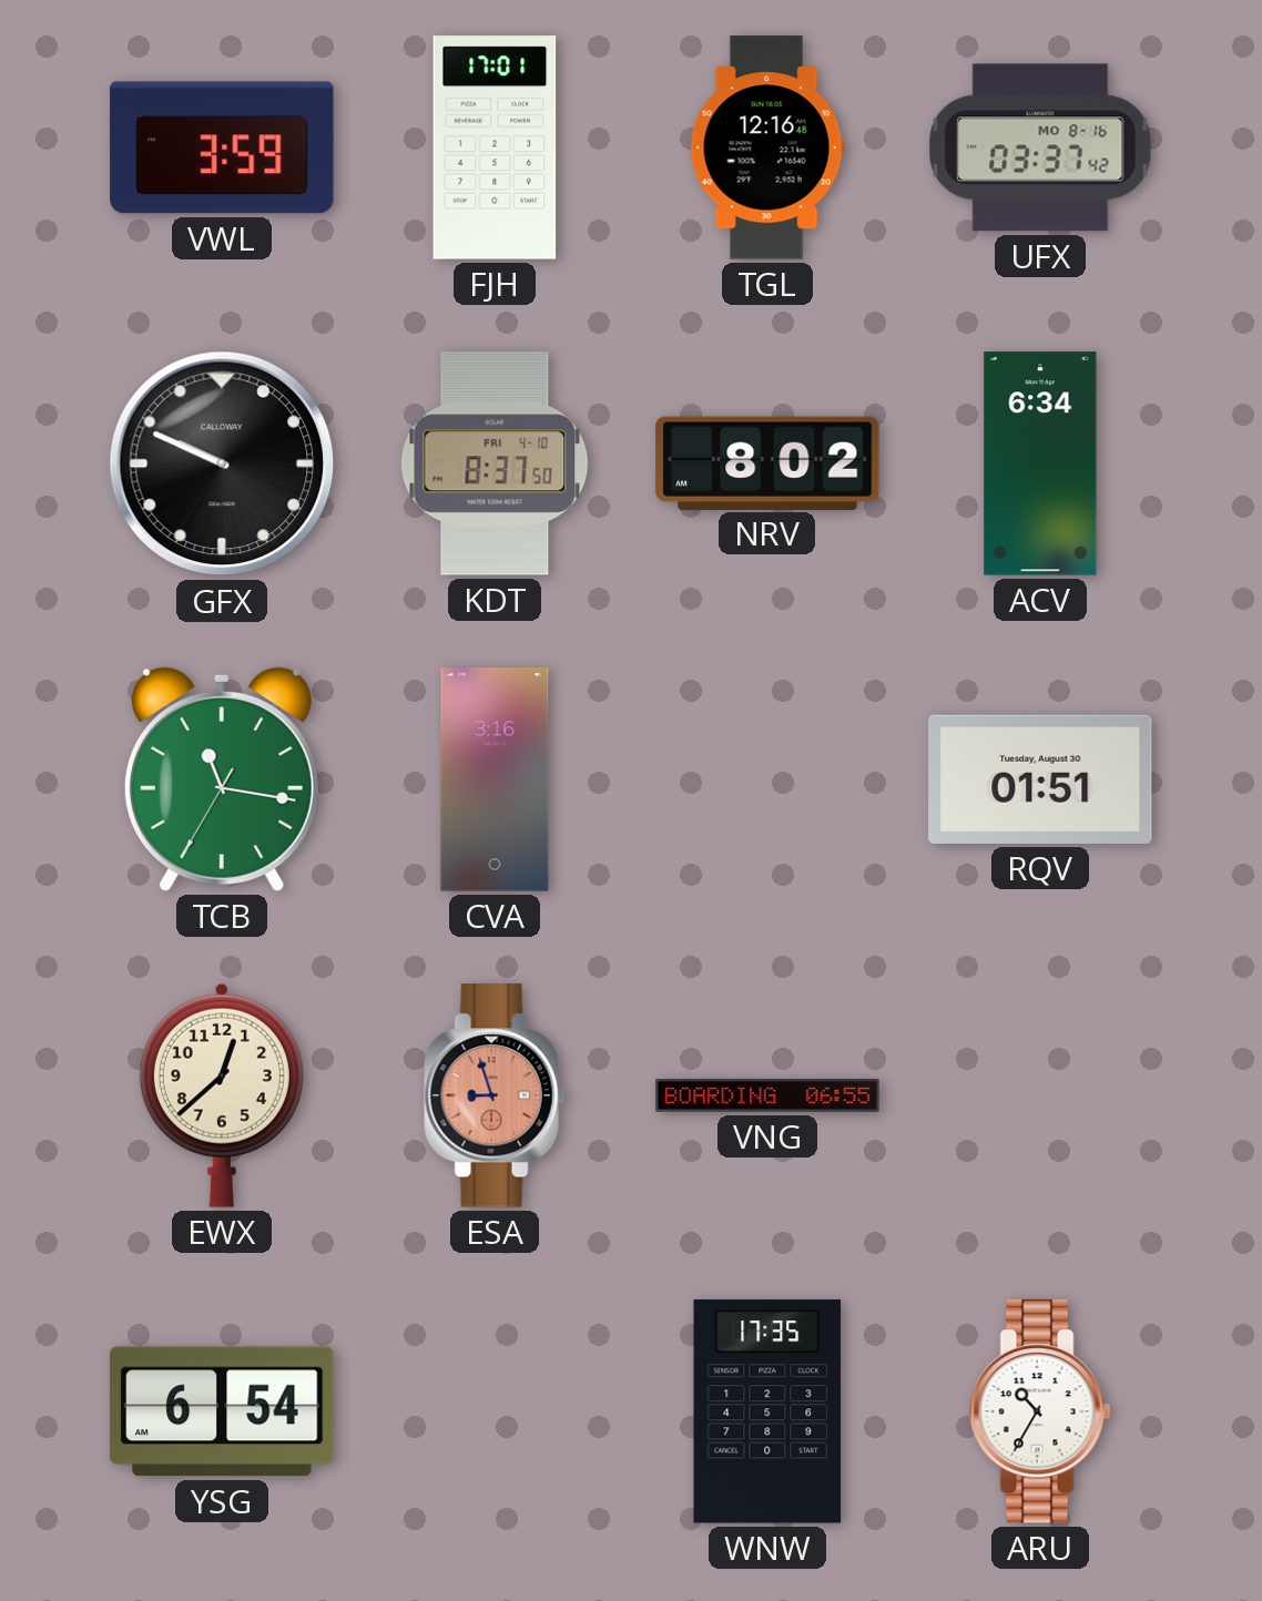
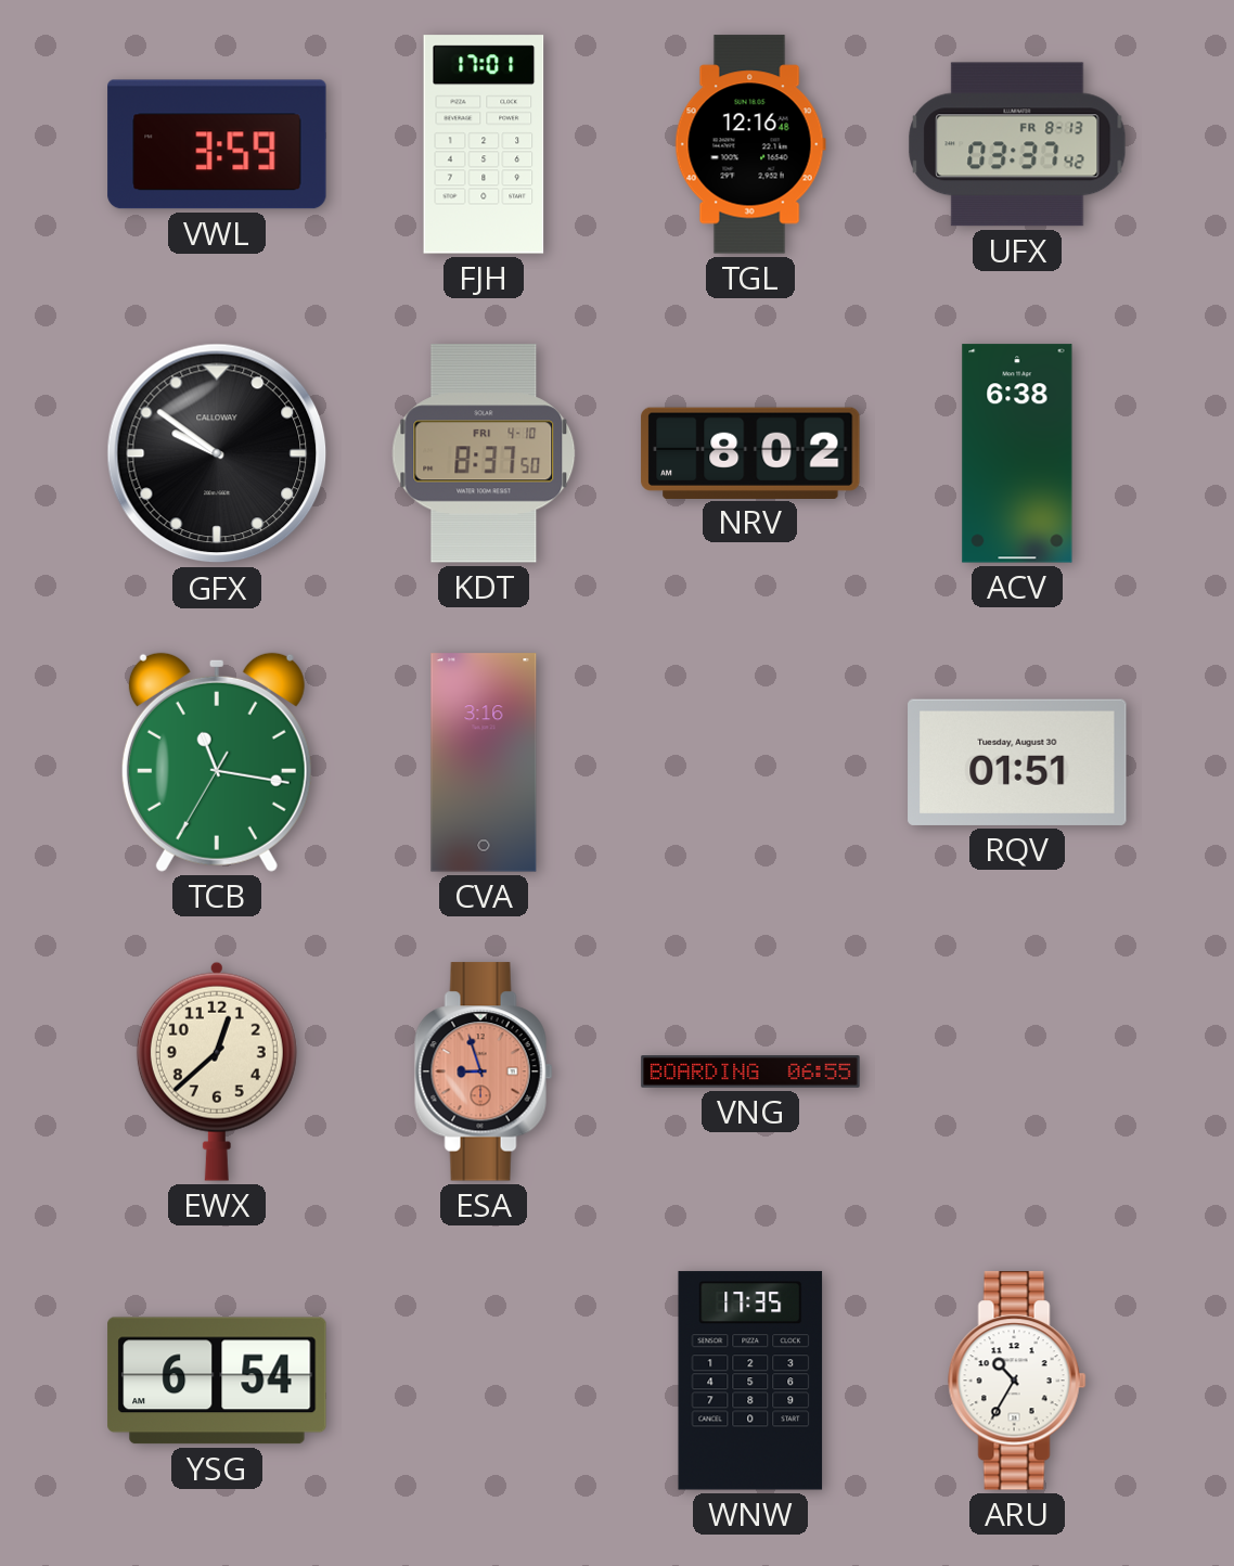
UFX date: MO 8-16 -> FR 8-13 (1017, 144)
GFX: 9:49 -> 9:51 (217, 453)
ACV: 6:34 -> 6:38 (1017, 453)
